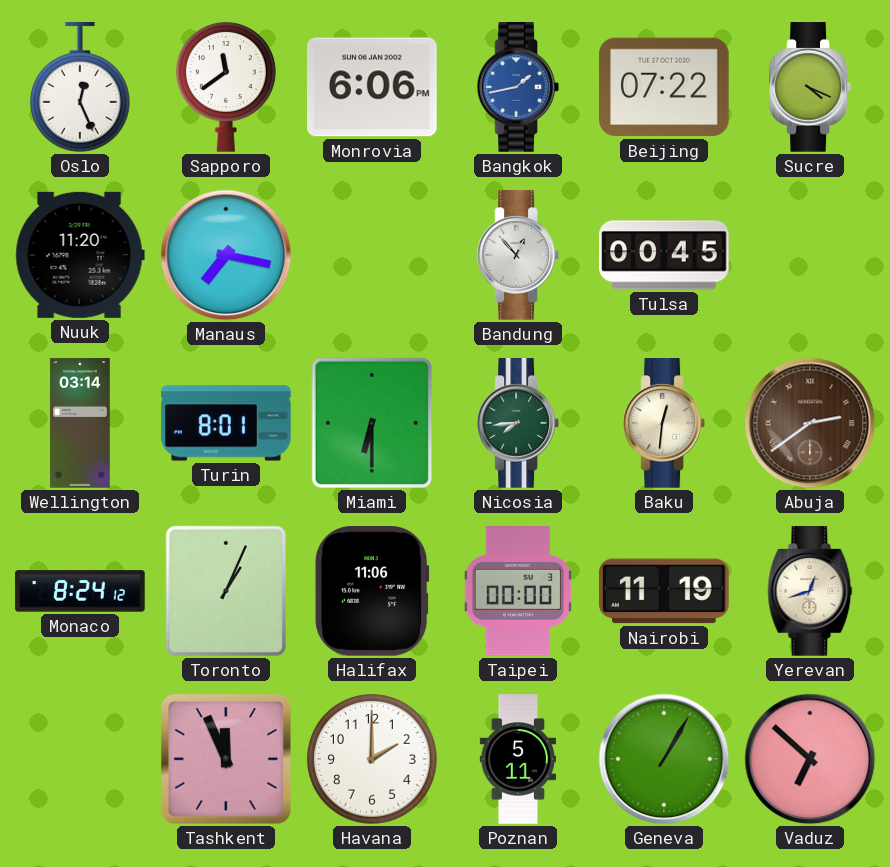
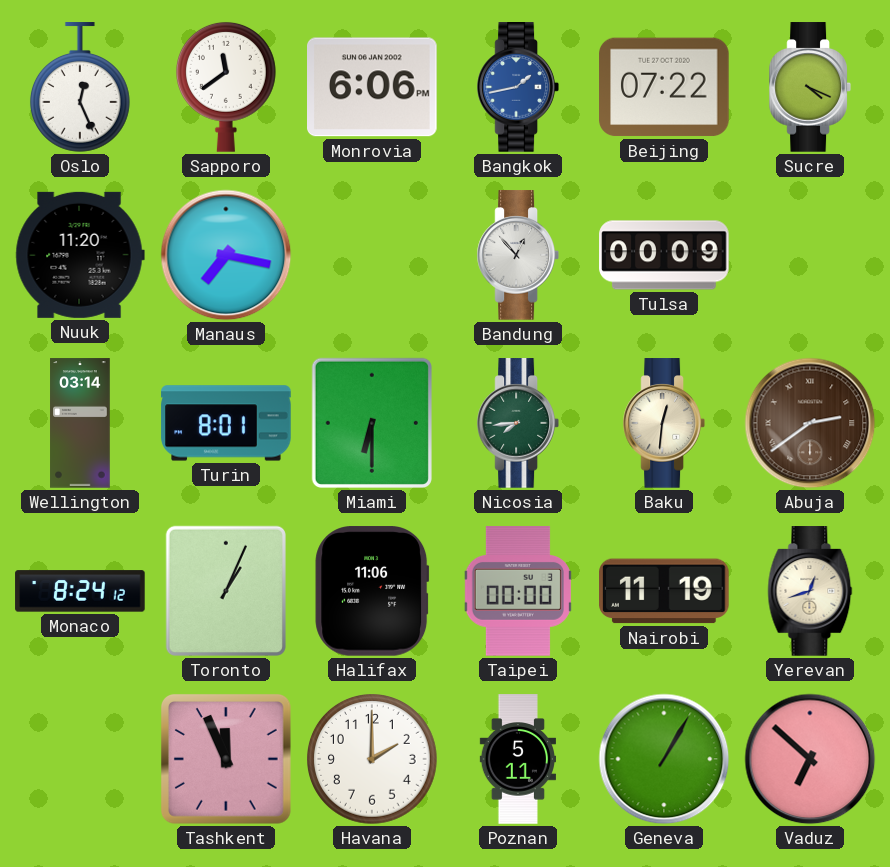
Tulsa: 00:45 -> 00:09 (664, 255)
